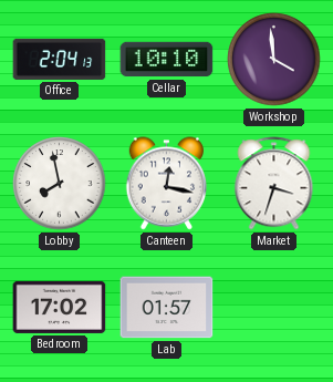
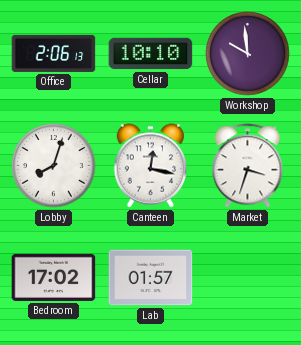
Office: 2:04 -> 2:06 (54, 53)
Workshop: 3:59 -> 9:59 (248, 54)
Lobby: 7:58 -> 8:03 (54, 166)
